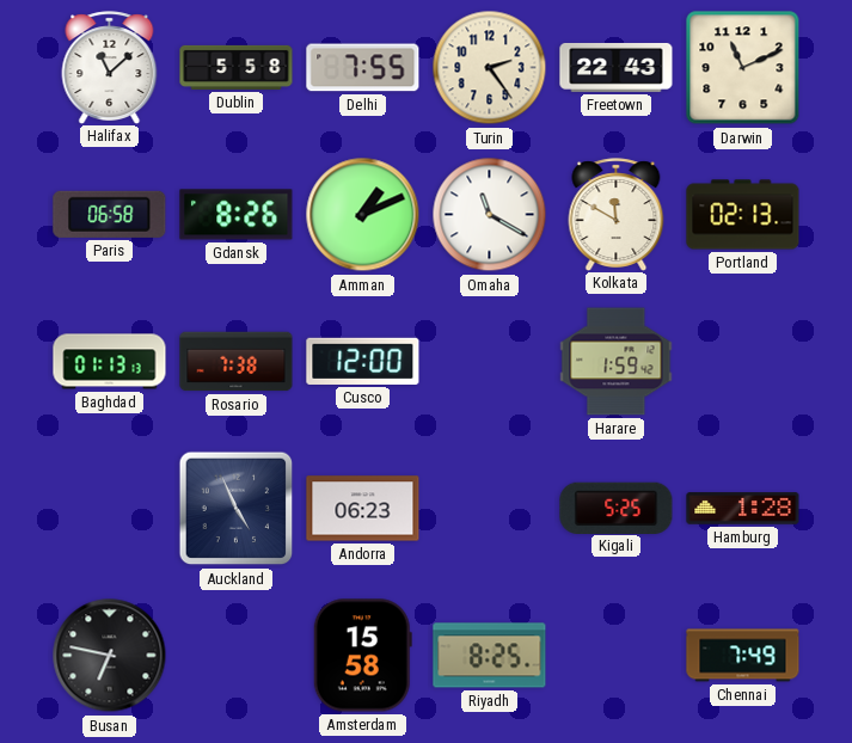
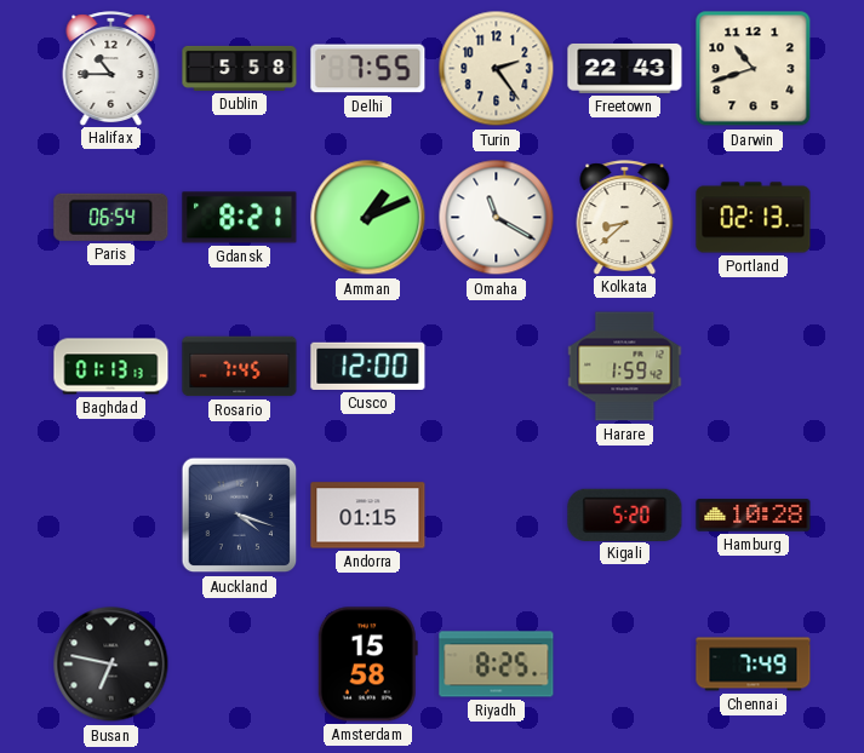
Halifax: 11:08 -> 10:45 (111, 68)
Darwin: 11:11 -> 10:42 (754, 69)
Paris: 06:58 -> 06:54 (111, 217)
Gdansk: 8:26 -> 8:21 (240, 218)
Kolkata: 11:50 -> 8:38 (625, 217)
Rosario: 7:38 -> 7:45 (240, 367)
Auckland: 4:56 -> 4:18 (240, 516)
Andorra: 06:23 -> 01:15 (368, 516)
Kigali: 5:25 -> 5:20 (625, 515)
Hamburg: 1:28 -> 10:28 (754, 516)
